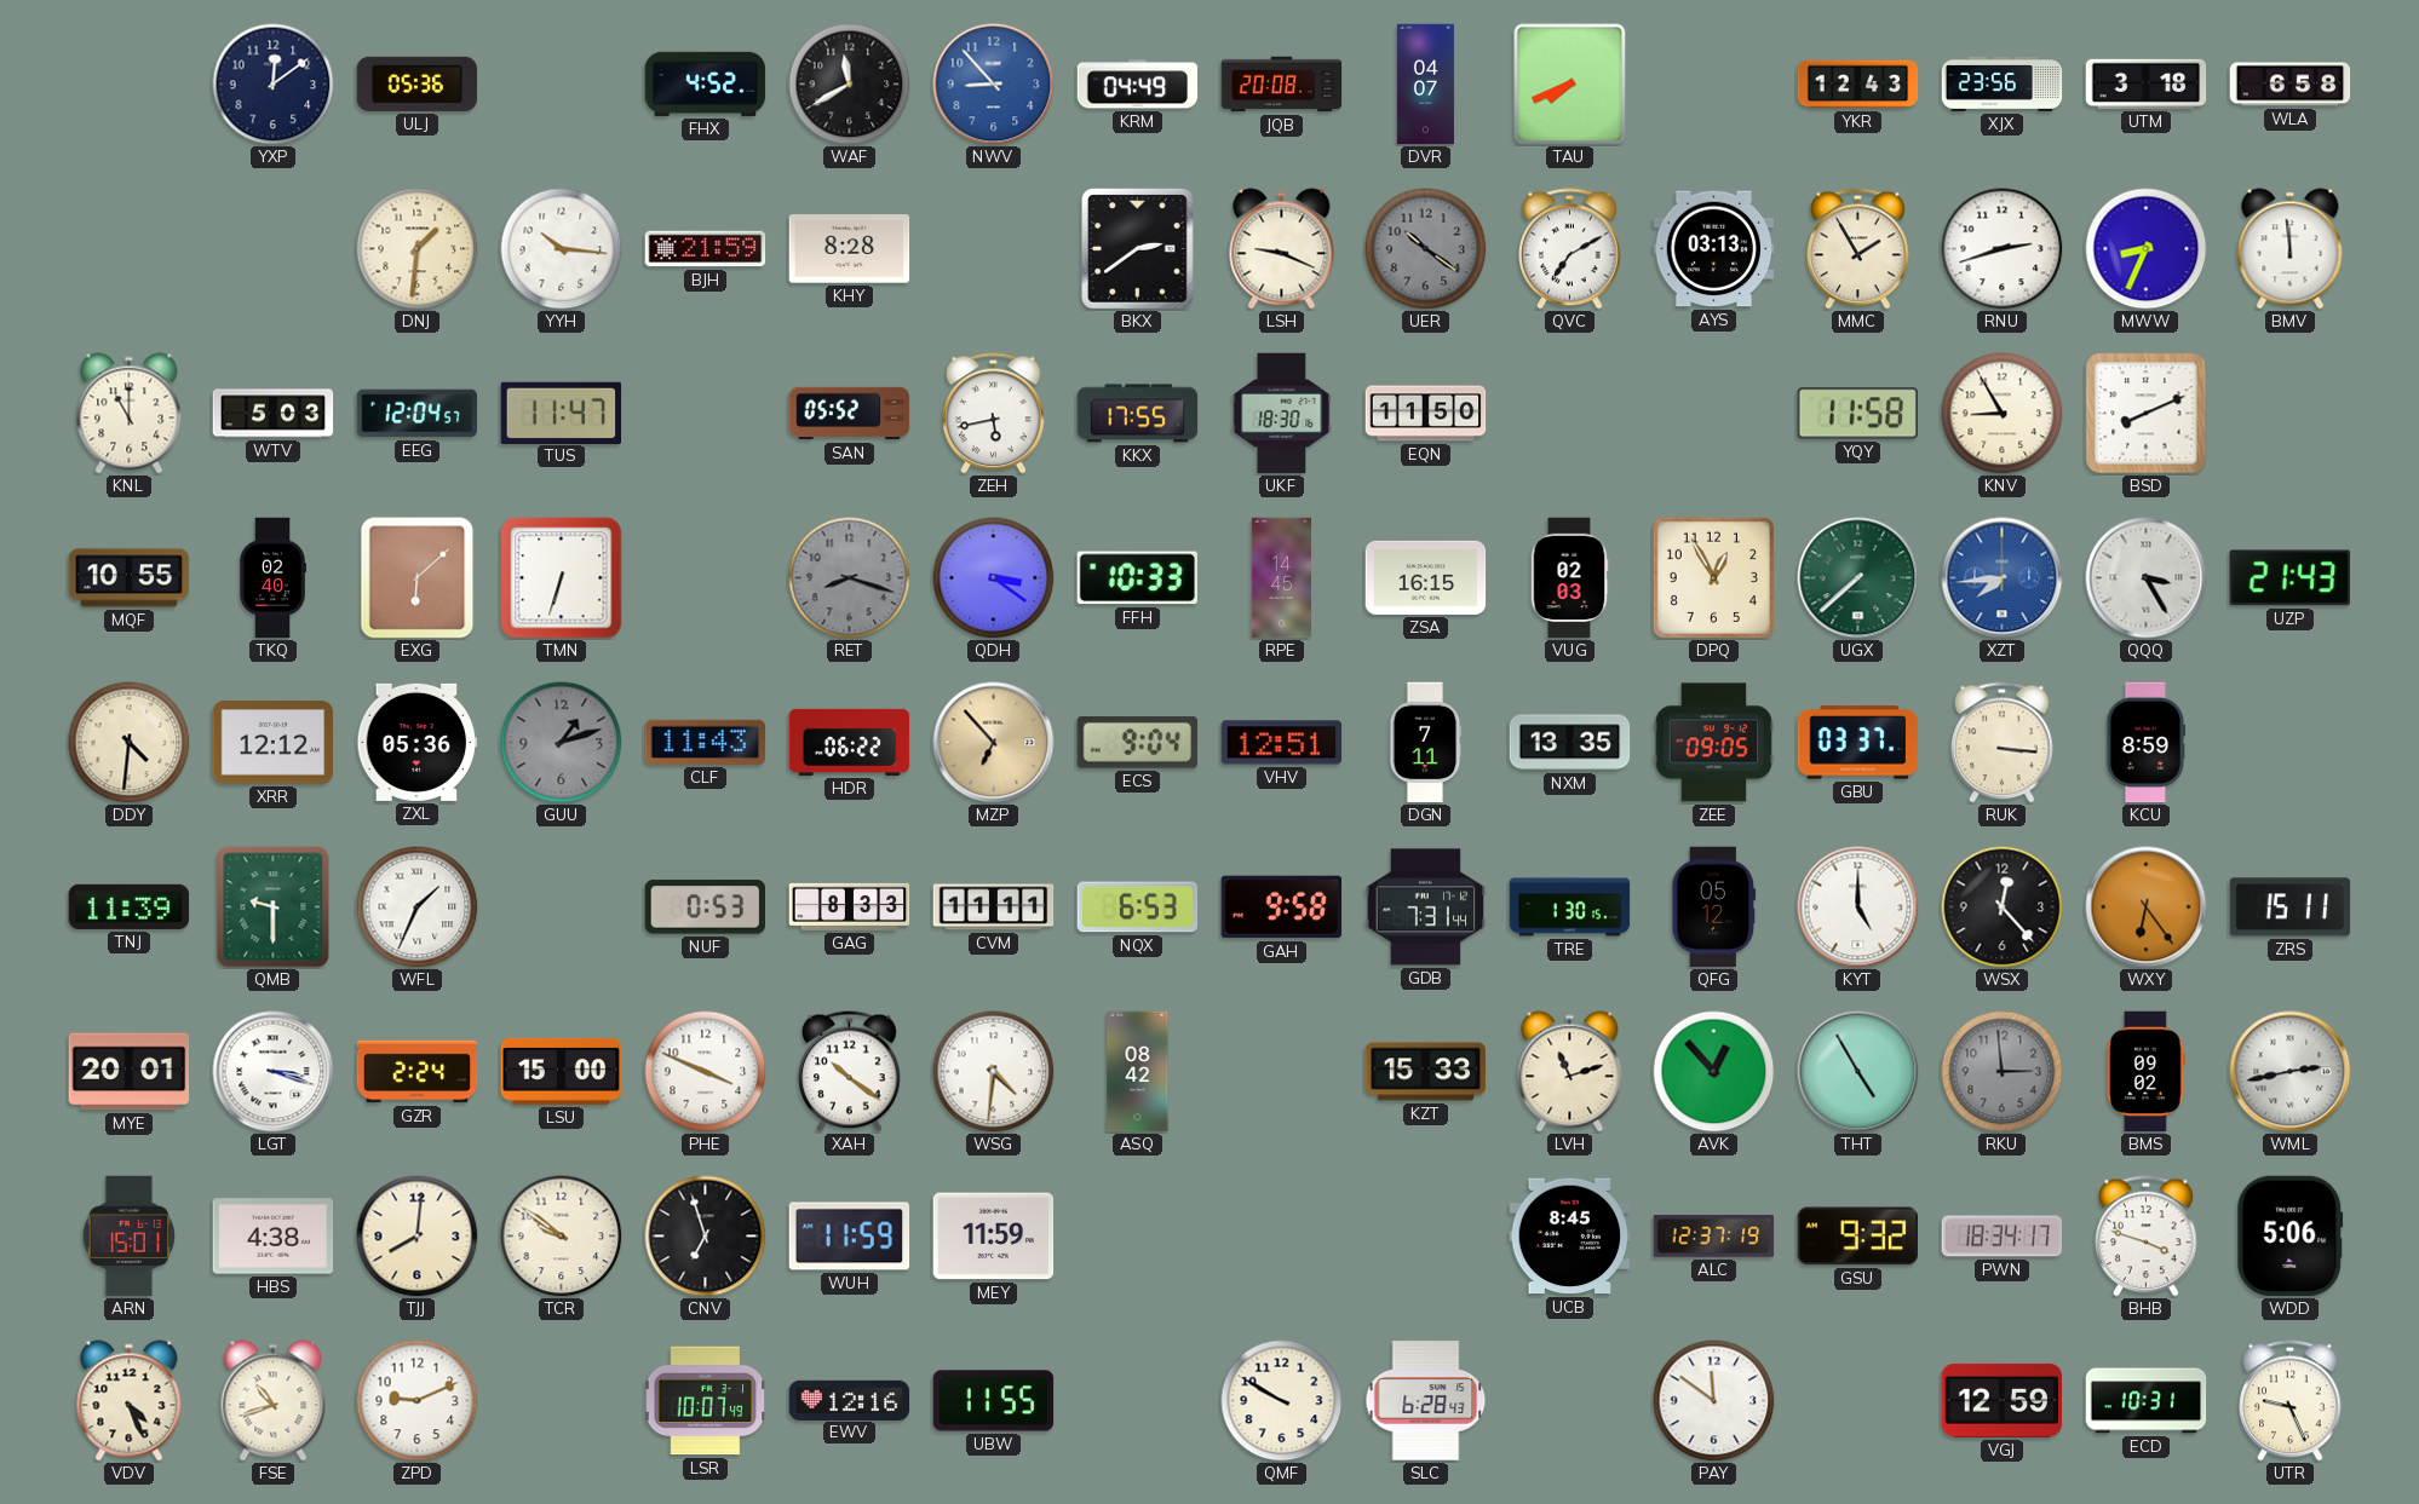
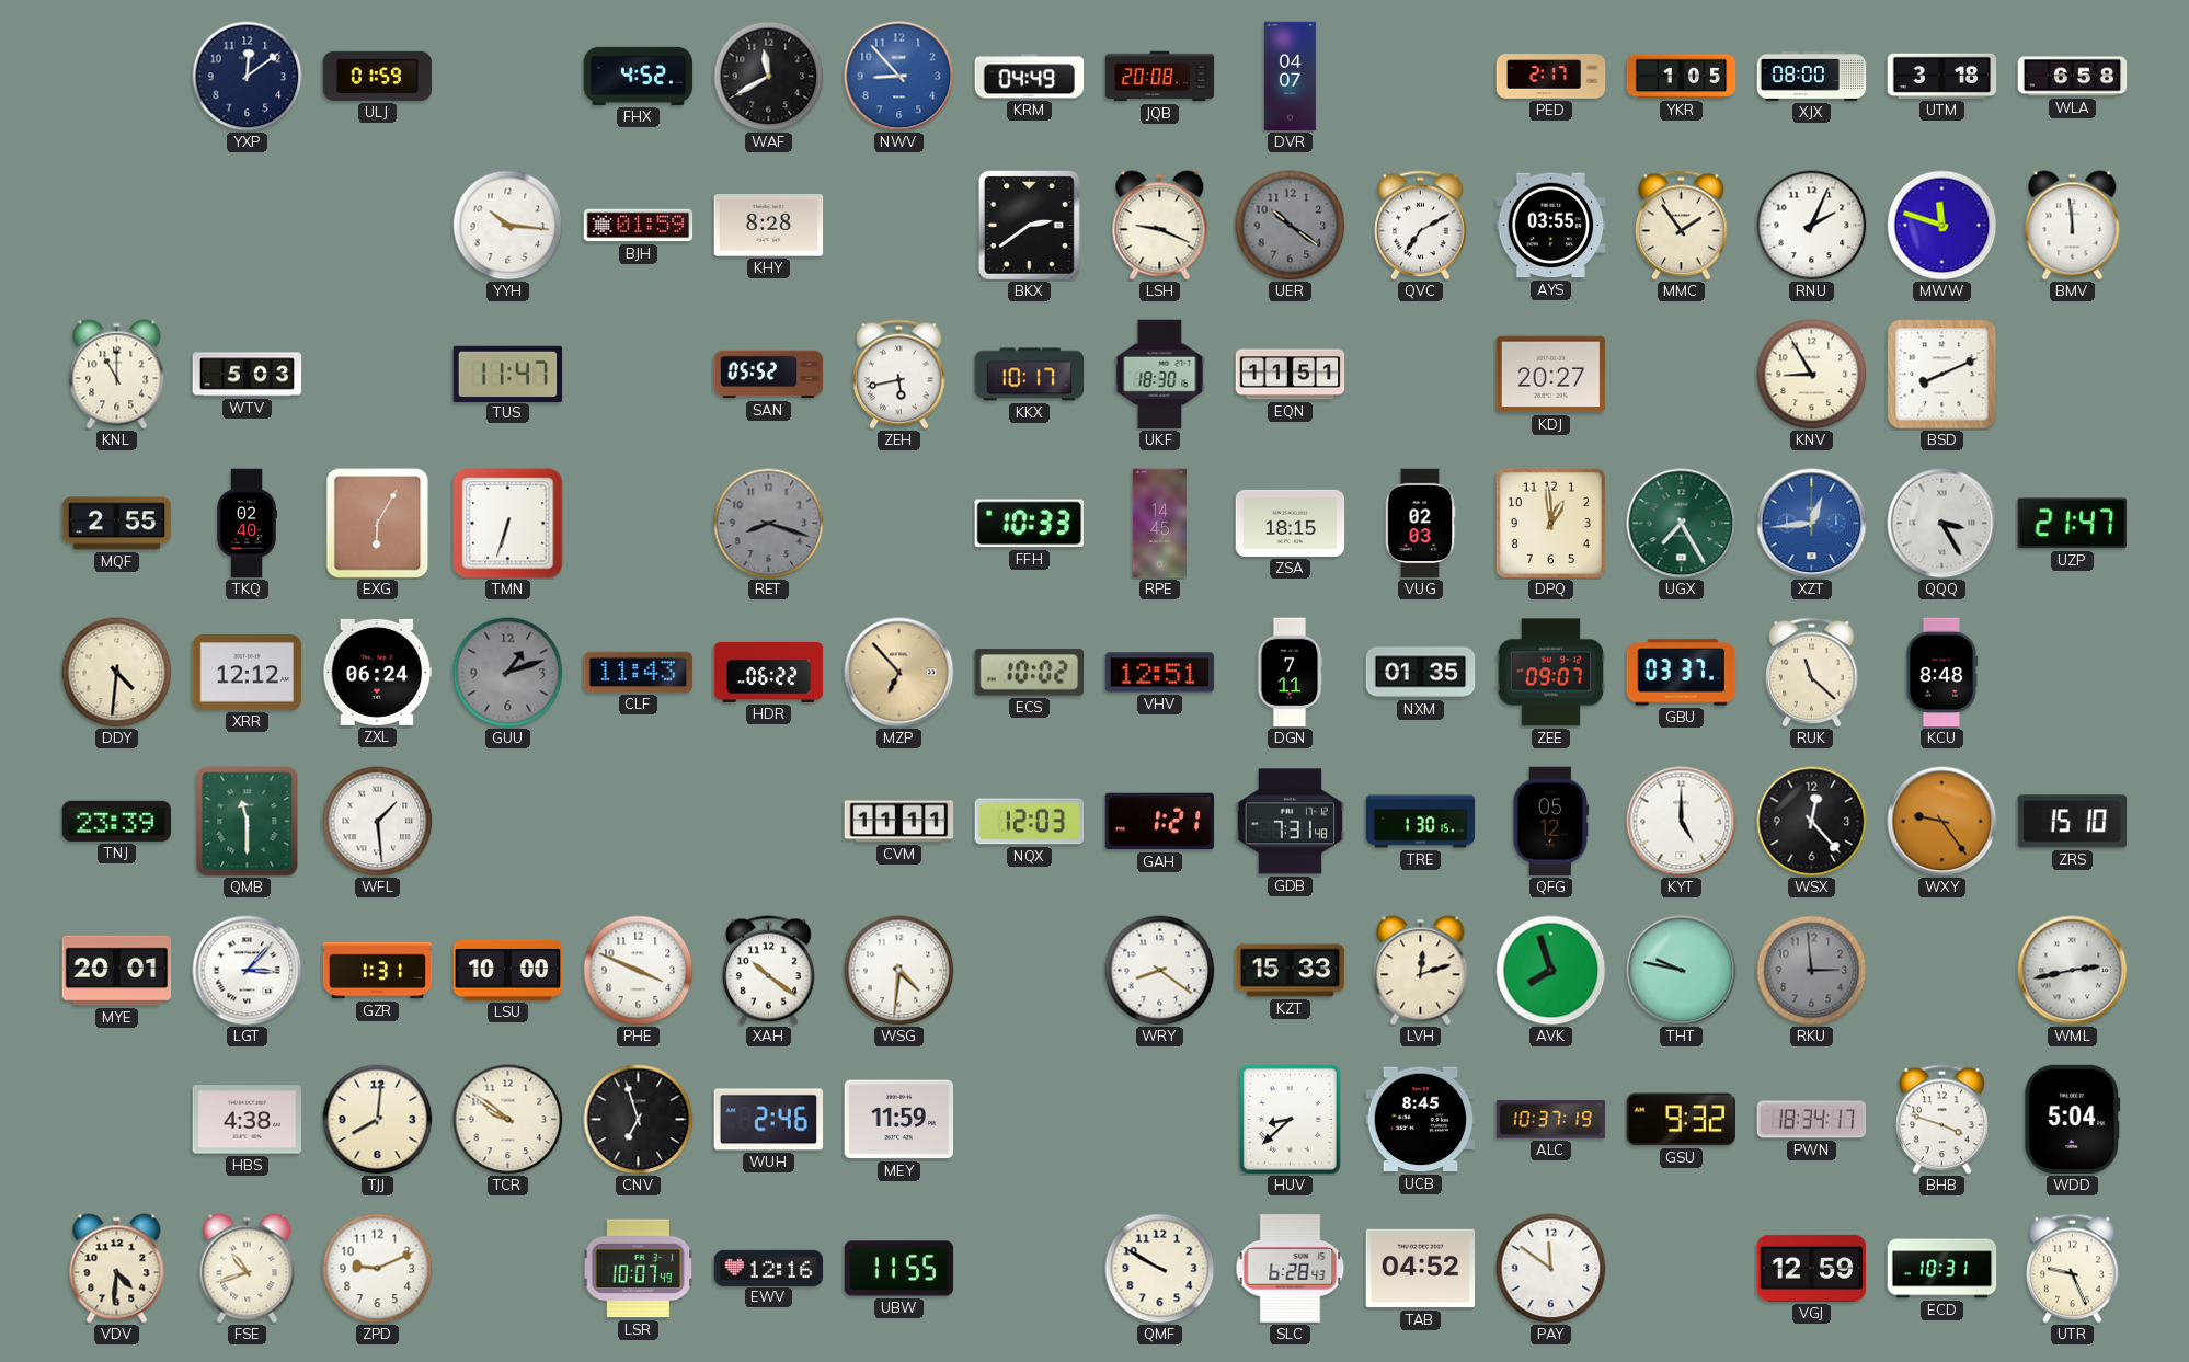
ULJ: 05:36 -> 01:59 (378, 76)
TAU: 7:41 -> none (1570, 85)
PED: none -> 2:17 (1551, 77)
YKR: 12:43 -> 1:05 (1682, 77)
XJX: 23:56 -> 08:00 (1812, 76)
DNJ: 1:31 -> none (418, 249)
BJH: 21:59 -> 01:59 (639, 226)
AYS: 03:13 -> 03:55 (1551, 226)
MMC: 1:55 -> 1:54 (1682, 226)
RNU: 2:42 -> 2:04 (1812, 226)
MWW: 8:34 -> 11:48 (1942, 226)
EEG: 12:04 -> none (418, 414)
KKX: 17:55 -> 10:17 (1030, 375)
EQN: 11:50 -> 11:51 (1291, 375)
KDJ: none -> 20:27 (1551, 375)
YQY: 11:58 -> none (1857, 414)
MQF: 10:55 -> 2:55 (117, 524)
EXG: 6:08 -> 6:05 (378, 524)
QDH: 3:21 -> none (994, 578)
ZSA: 16:15 -> 18:15 (1291, 523)
DPQ: 12:55 -> 12:59 (1550, 523)
UGX: 7:38 -> 7:25 (1682, 524)
XZT: 7:44 -> 12:44 (1812, 524)
UZP: 21:43 -> 21:47 (2072, 524)
ZXL: 05:36 -> 06:24 (378, 672)
ECS: 9:04 -> 10:02 (1029, 673)
NXM: 13:35 -> 01:35 (1421, 673)
ZEE: 09:05 -> 09:07 (1551, 673)
RUK: 3:16 -> 11:22 (1812, 673)
KCU: 8:59 -> 8:48 (1941, 673)
TNJ: 11:39 -> 23:39 (117, 821)
QMB: 9:30 -> 11:30 (248, 822)
WFL: 1:34 -> 1:29 (378, 822)
NUF: 0:53 -> none (706, 907)
GAG: 8:33 -> none (850, 906)
NQX: 6:53 -> 12:03 (1030, 822)
GAH: 9:58 -> 1:21 (1160, 822)
GDB: 7:31:44 -> 7:31:48 (1291, 822)
WXY: 6:24 -> 9:24 (1942, 822)
ZRS: 15:11 -> 15:10 (2073, 822)
LGT: 3:18 -> 3:07 (248, 971)
GZR: 2:24 -> 1:31 (378, 971)
LSU: 15:00 -> 10:00 (508, 970)
ASQ: 08:42 -> none (1138, 1072)
WRY: none -> 8:21 (1160, 971)
LVH: 11:12 -> 12:12 (1421, 971)
AVK: 12:53 -> 7:57 (1551, 971)
THT: 4:55 -> 9:47 (1682, 971)
BMS: 09:02 -> none (2147, 1072)
ARN: 15:01 -> none (128, 1237)
WUH: 11:59 -> 2:46 (769, 1120)
HUV: none -> 8:38 (1290, 1119)
ALC: 12:37 -> 10:37 (1551, 1120)
WDD: 5:06 -> 5:04 (2073, 1120)
VDV: 4:26 -> 4:31 (117, 1269)
TAB: none -> 04:52 (1421, 1269)
